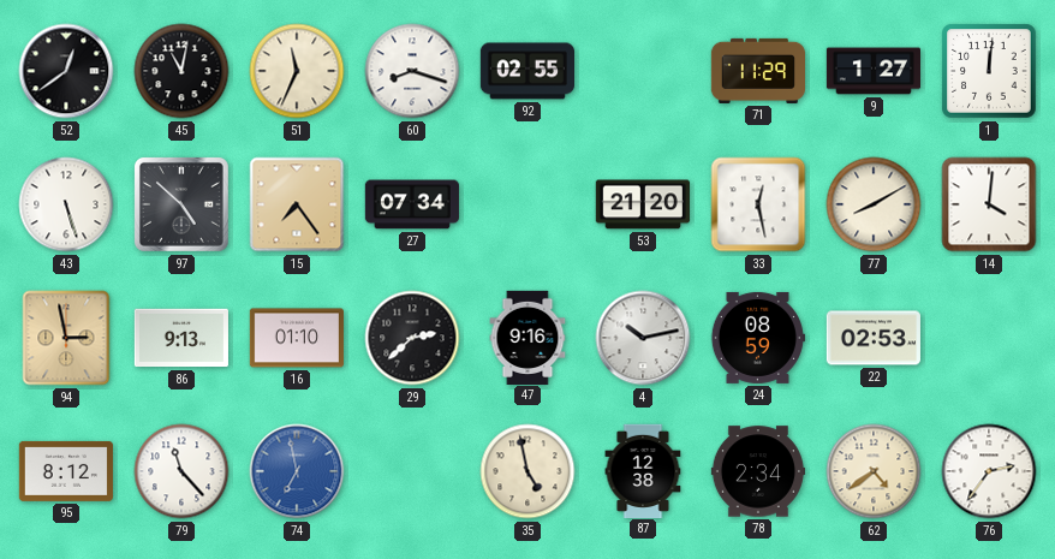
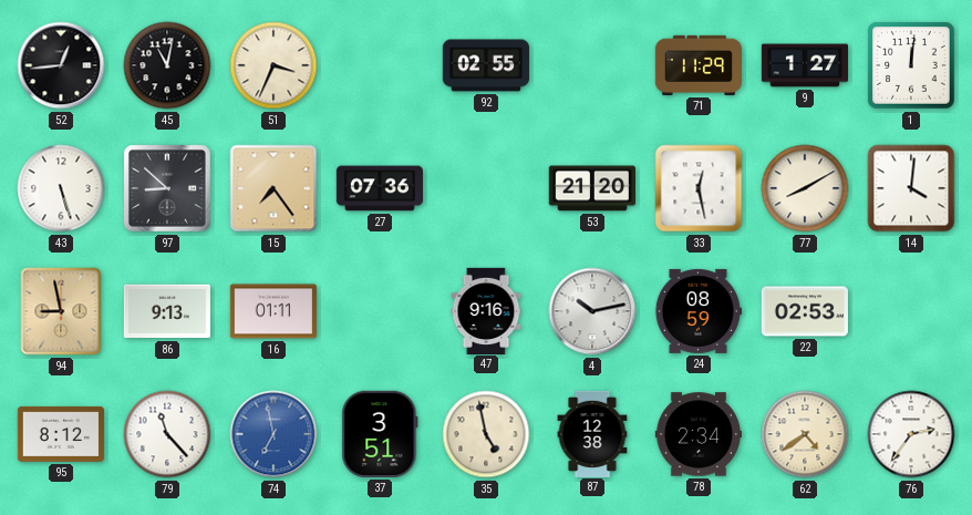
52: 12:39 -> 12:44 (61, 65)
51: 11:34 -> 3:34 (273, 65)
60: 8:18 -> none (412, 71)
97: 4:52 -> 8:52 (167, 188)
27: 07:34 -> 07:36 (380, 188)
94: 2:58 -> 8:58 (61, 311)
16: 01:10 -> 01:11 (273, 311)
29: 2:38 -> none (412, 338)
37: none -> 3:51 (380, 434)
